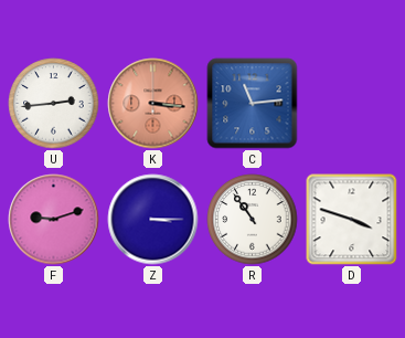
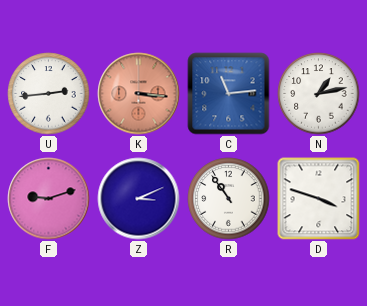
N: none -> 1:13 (319, 94)
Z: 3:15 -> 3:11 (139, 199)
